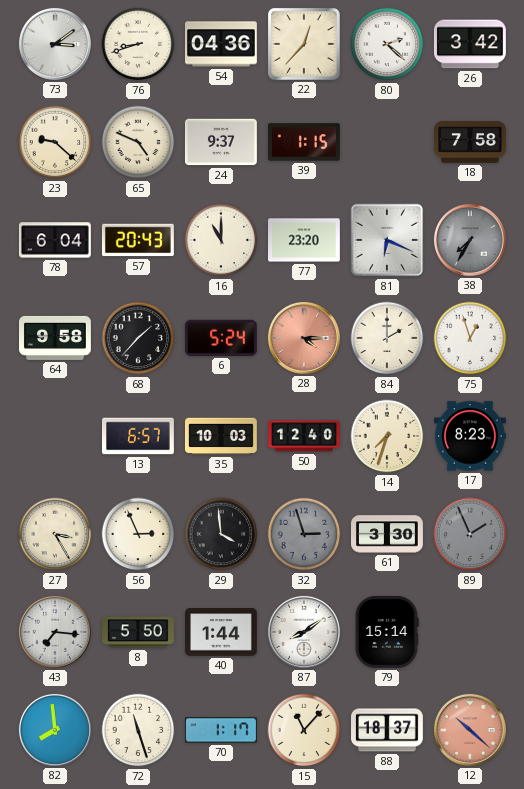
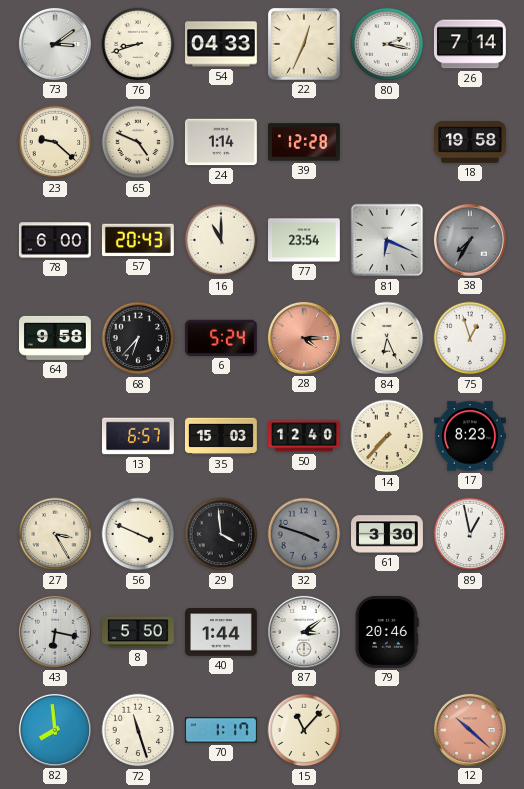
54: 04:36 -> 04:33 (222, 44)
22: 12:37 -> 12:34 (304, 44)
80: 2:22 -> 2:17 (387, 44)
26: 3:42 -> 7:14 (470, 44)
24: 9:37 -> 1:14 (221, 142)
39: 1:15 -> 12:28 (305, 142)
18: 7:58 -> 19:58 (471, 142)
78: 6:04 -> 6:00 (55, 240)
77: 23:20 -> 23:54 (305, 240)
68: 1:37 -> 6:37 (138, 338)
84: 2:00 -> 6:26 (387, 338)
35: 10:03 -> 15:03 (222, 436)
14: 7:33 -> 7:37 (387, 436)
56: 2:56 -> 3:49 (138, 534)
32: 2:57 -> 3:48 (304, 534)
89: 1:56 -> 12:58 (470, 534)
89 dial: grey -> white (470, 534)
43: 7:16 -> 6:17 (55, 632)
87: 8:09 -> 3:09 (304, 632)
79: 15:14 -> 20:46 (388, 632)
88: 18:37 -> none (388, 730)
